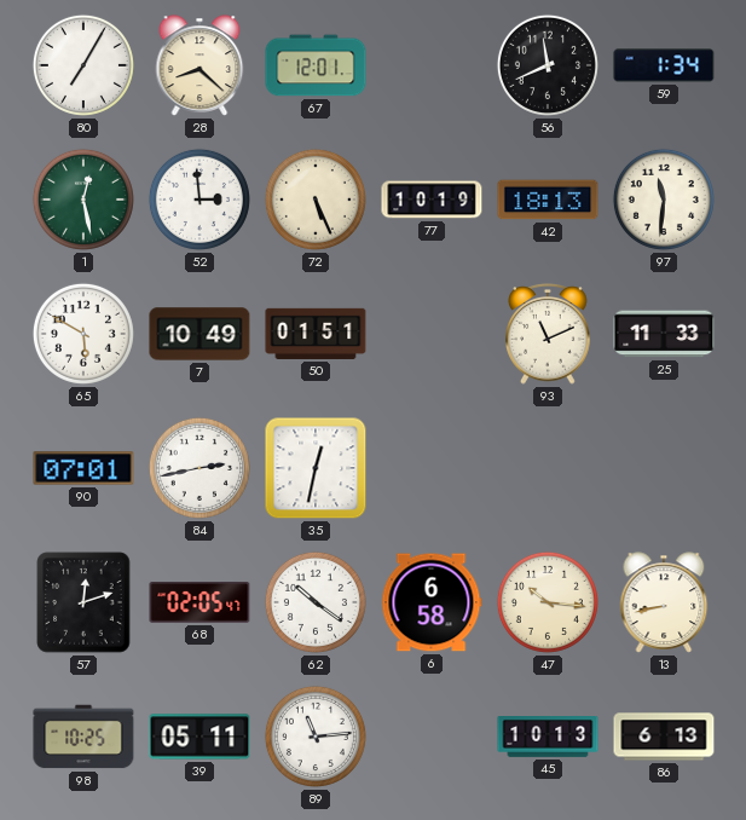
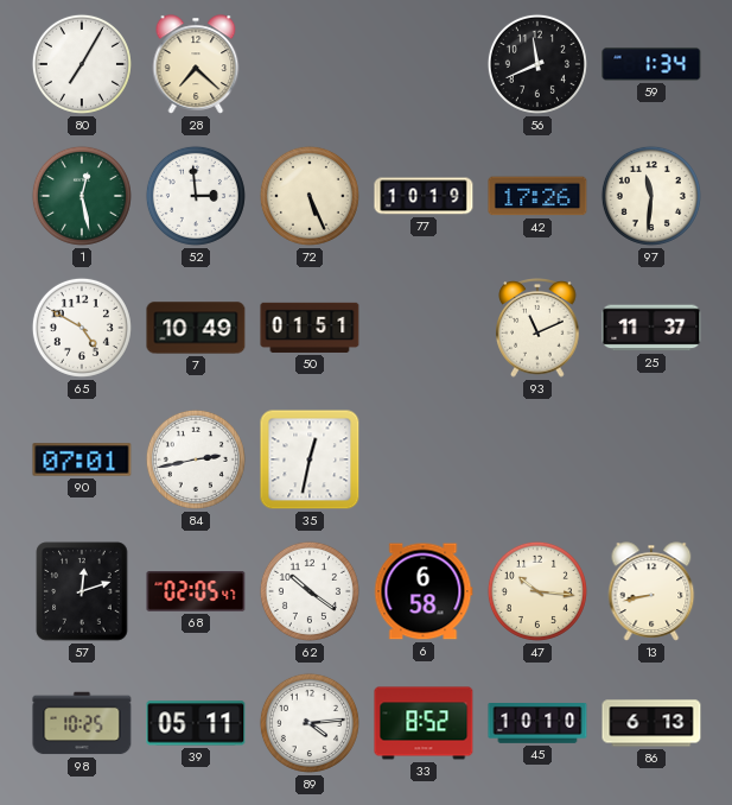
28: 8:22 -> 7:22 (196, 64)
67: 12:01 -> none (316, 65)
42: 18:13 -> 17:26 (537, 196)
65: 5:50 -> 4:50 (82, 328)
25: 11:33 -> 11:37 (651, 328)
89: 11:14 -> 4:14 (310, 723)
33: none -> 8:52 (424, 723)
45: 10:13 -> 10:10 (537, 724)
